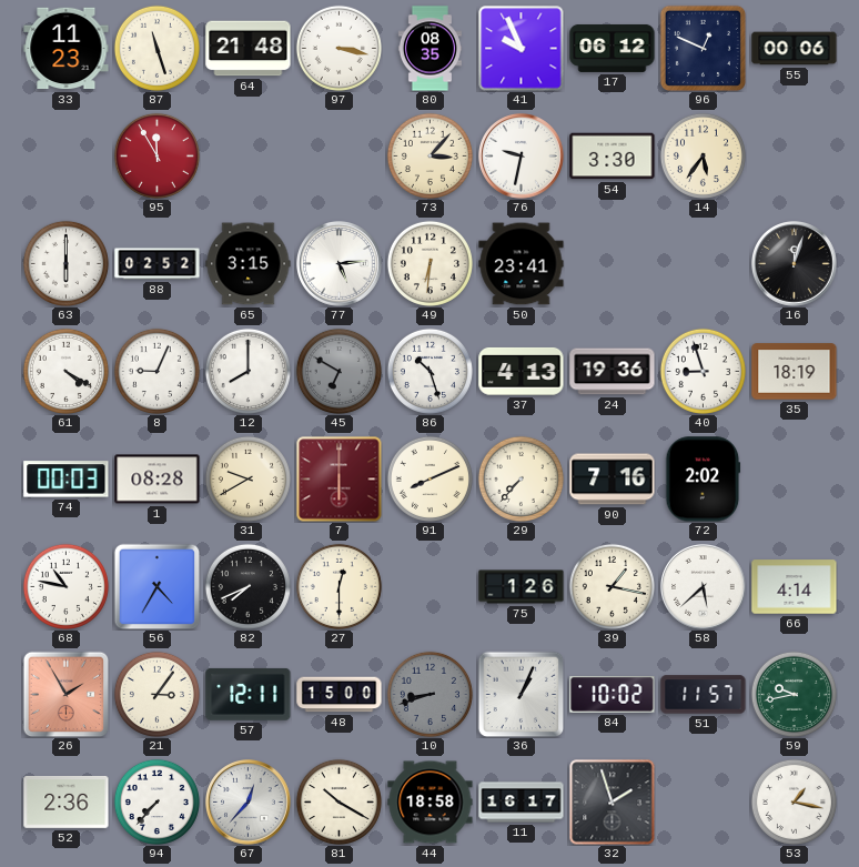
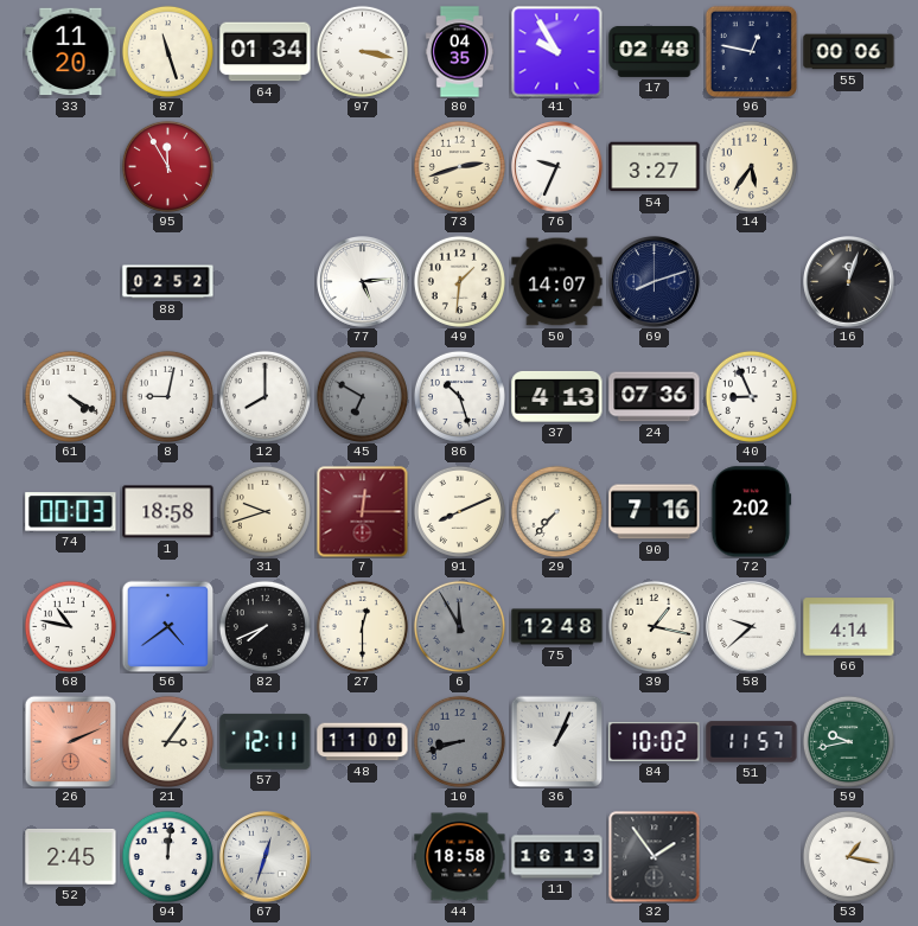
33: 11:23 -> 11:20 (71, 52)
64: 21:48 -> 01:34 (266, 52)
80: 08:35 -> 04:35 (459, 52)
41: 9:56 -> 9:55 (557, 52)
17: 06:12 -> 02:48 (655, 51)
96: 12:49 -> 12:47 (751, 51)
73: 3:07 -> 2:42 (459, 166)
76: 9:32 -> 9:34 (557, 167)
54: 3:30 -> 3:27 (655, 167)
63: 6:00 -> none (65, 263)
65: 3:15 -> none (249, 264)
49: 6:31 -> 1:31 (459, 281)
50: 23:41 -> 14:07 (557, 282)
69: none -> 8:12 (655, 282)
8: 9:04 -> 9:02 (167, 396)
24: 19:36 -> 07:36 (655, 397)
40: 8:57 -> 8:56 (751, 396)
35: 18:19 -> none (795, 372)
1: 08:28 -> 18:58 (168, 512)
31: 9:40 -> 9:42 (264, 511)
7: 6:00 -> 12:15 (363, 512)
56: 4:35 -> 4:39 (167, 626)
6: none -> 11:55 (459, 626)
75: 1:26 -> 12:48 (557, 627)
58: 5:38 -> 9:38 (752, 627)
26: 1:55 -> 2:11 (70, 741)
48: 15:00 -> 11:00 (363, 742)
52: 2:36 -> 2:45 (71, 856)
94: 7:37 -> 12:01 (167, 856)
67: 12:37 -> 12:33 (266, 857)
81: 10:20 -> none (338, 802)
11: 16:17 -> 16:13 (557, 857)
32: 1:57 -> 1:54 (655, 857)
